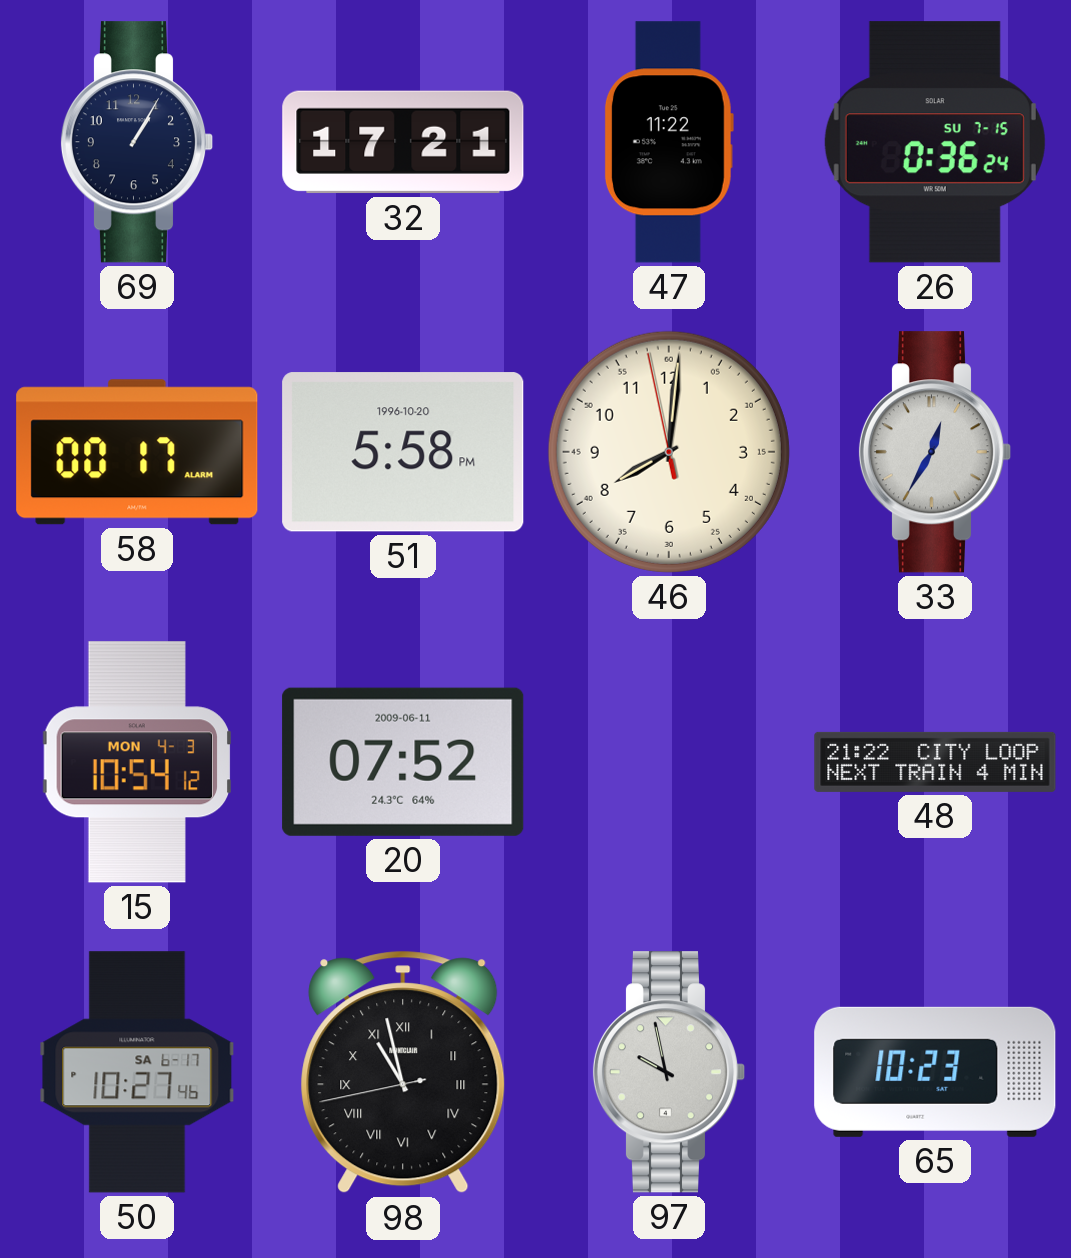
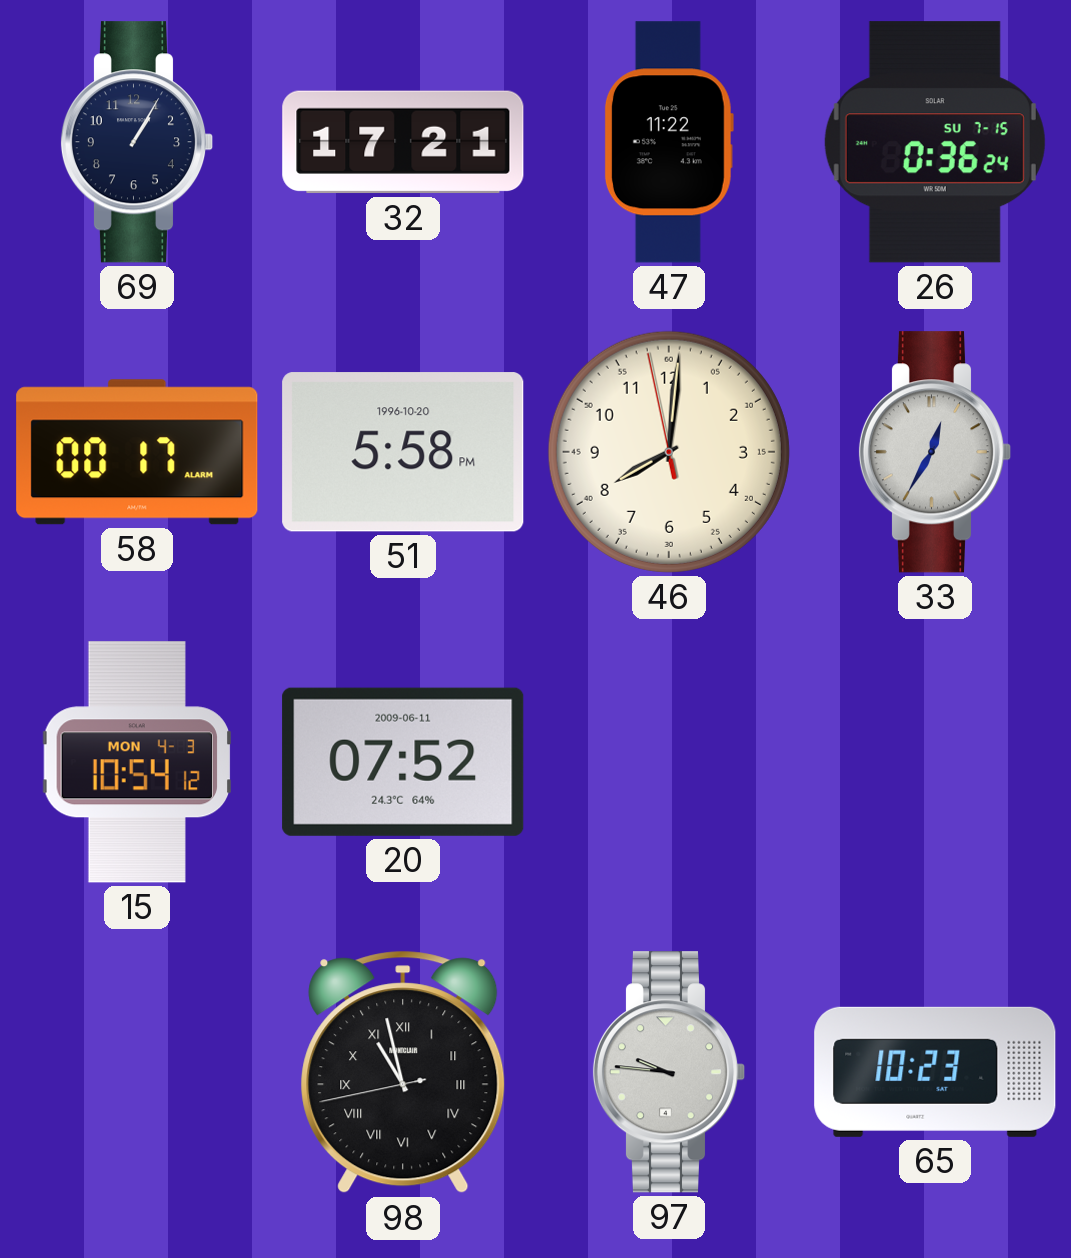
48: 21:22 -> none (935, 762)
50: 10:27 -> none (137, 1072)
97: 9:58 -> 9:46 (669, 1072)
